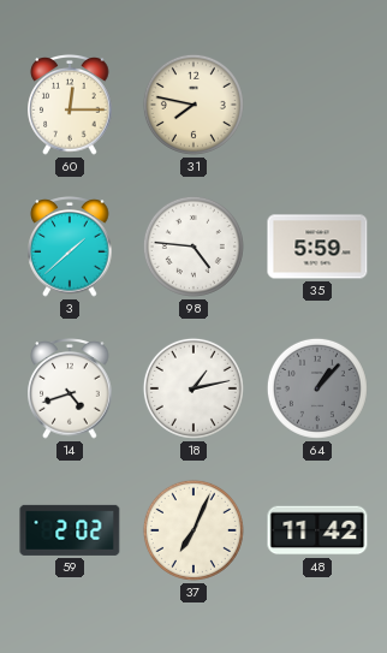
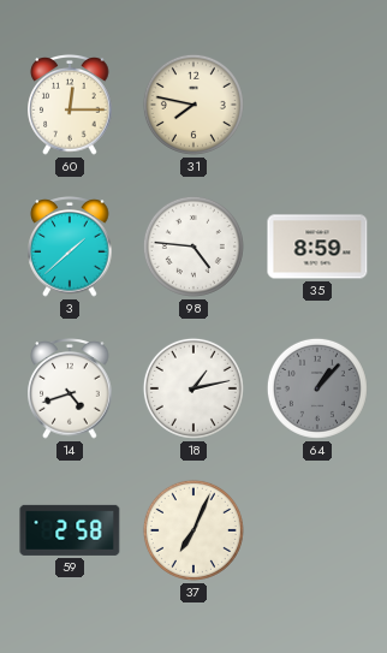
35: 5:59 -> 8:59 (317, 247)
59: 2:02 -> 2:58 (70, 530)
48: 11:42 -> none (317, 530)
